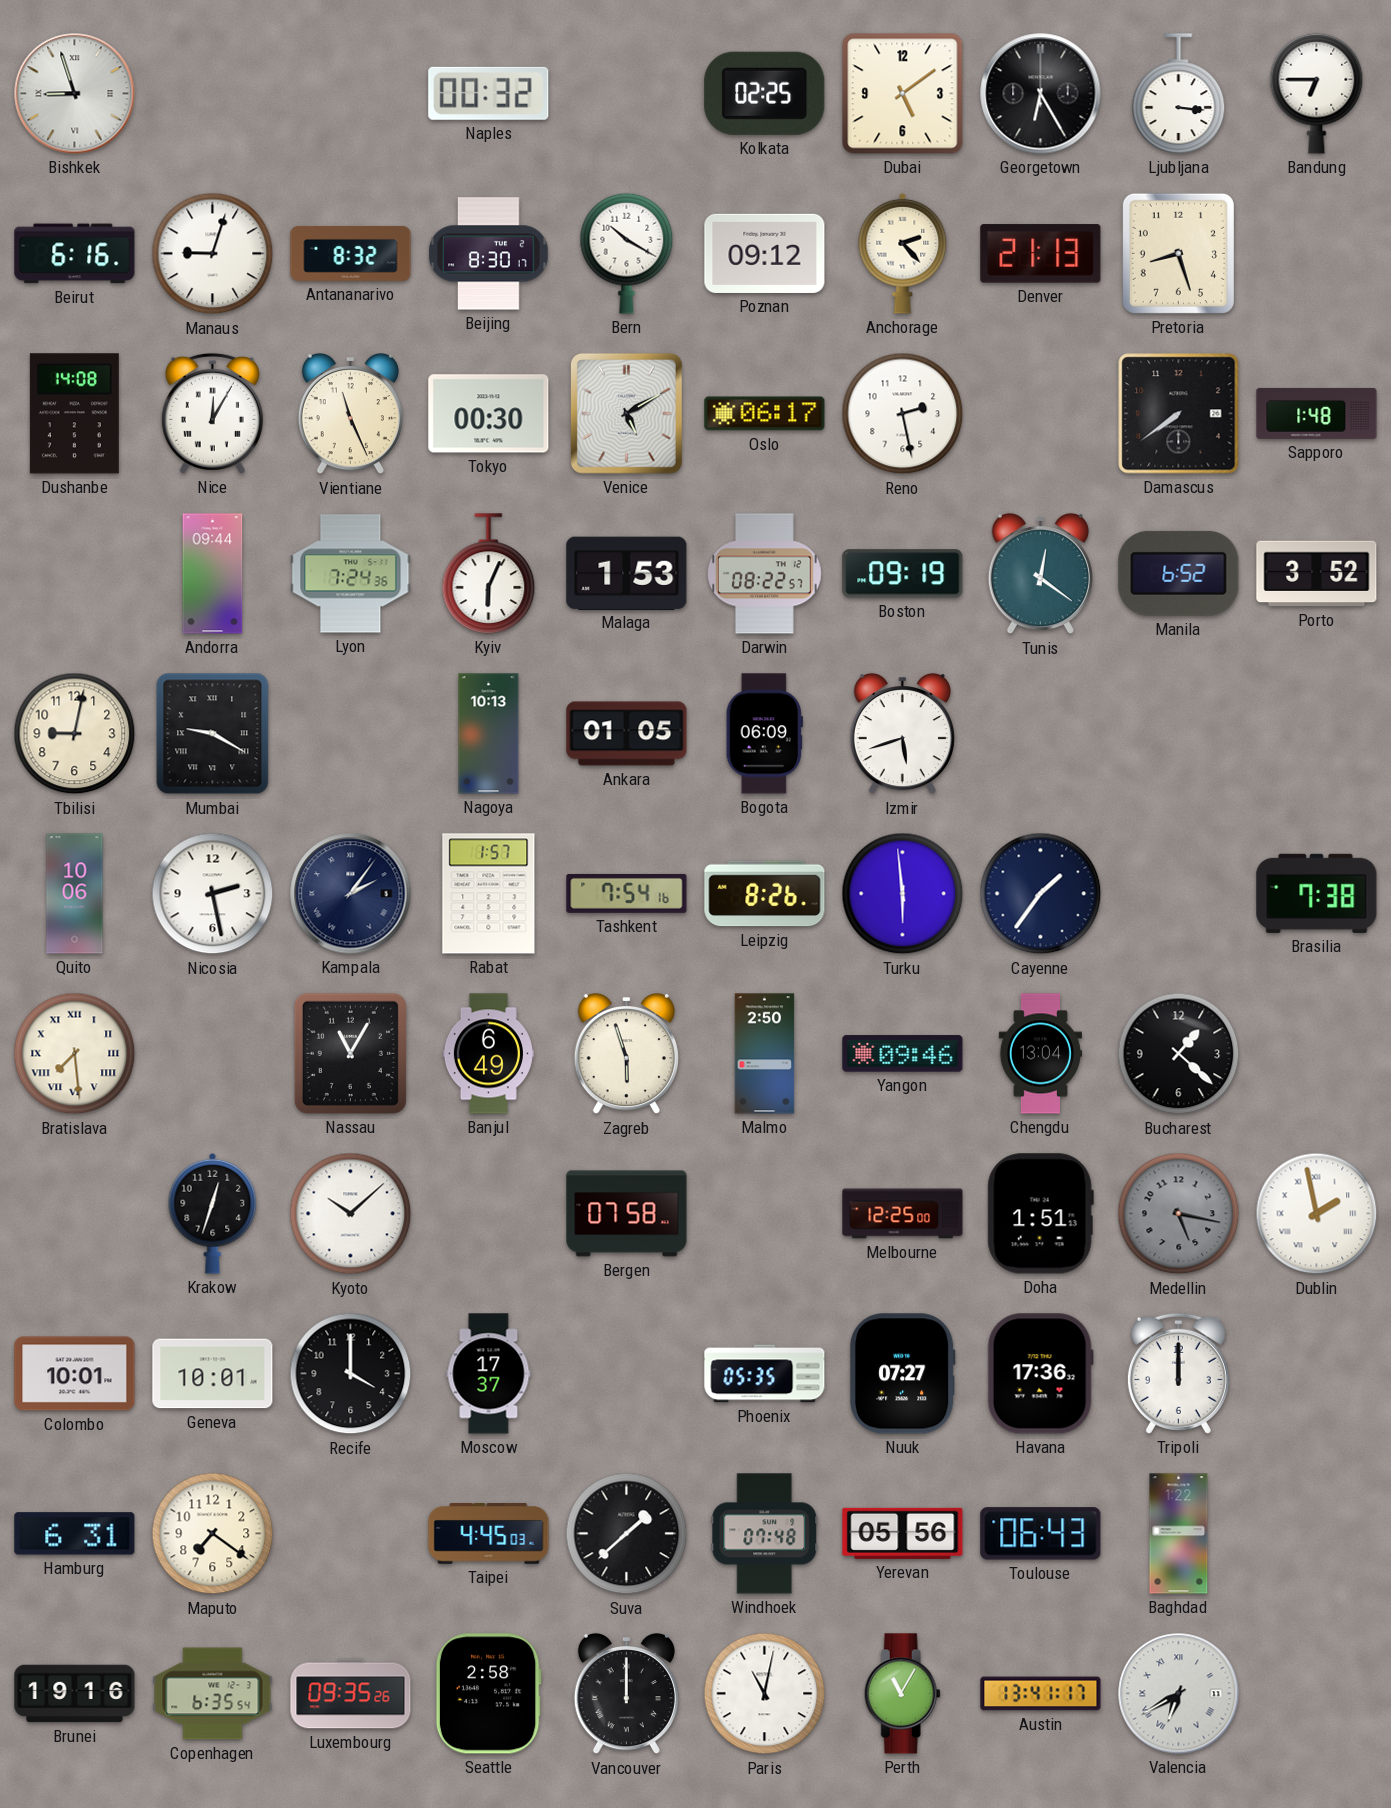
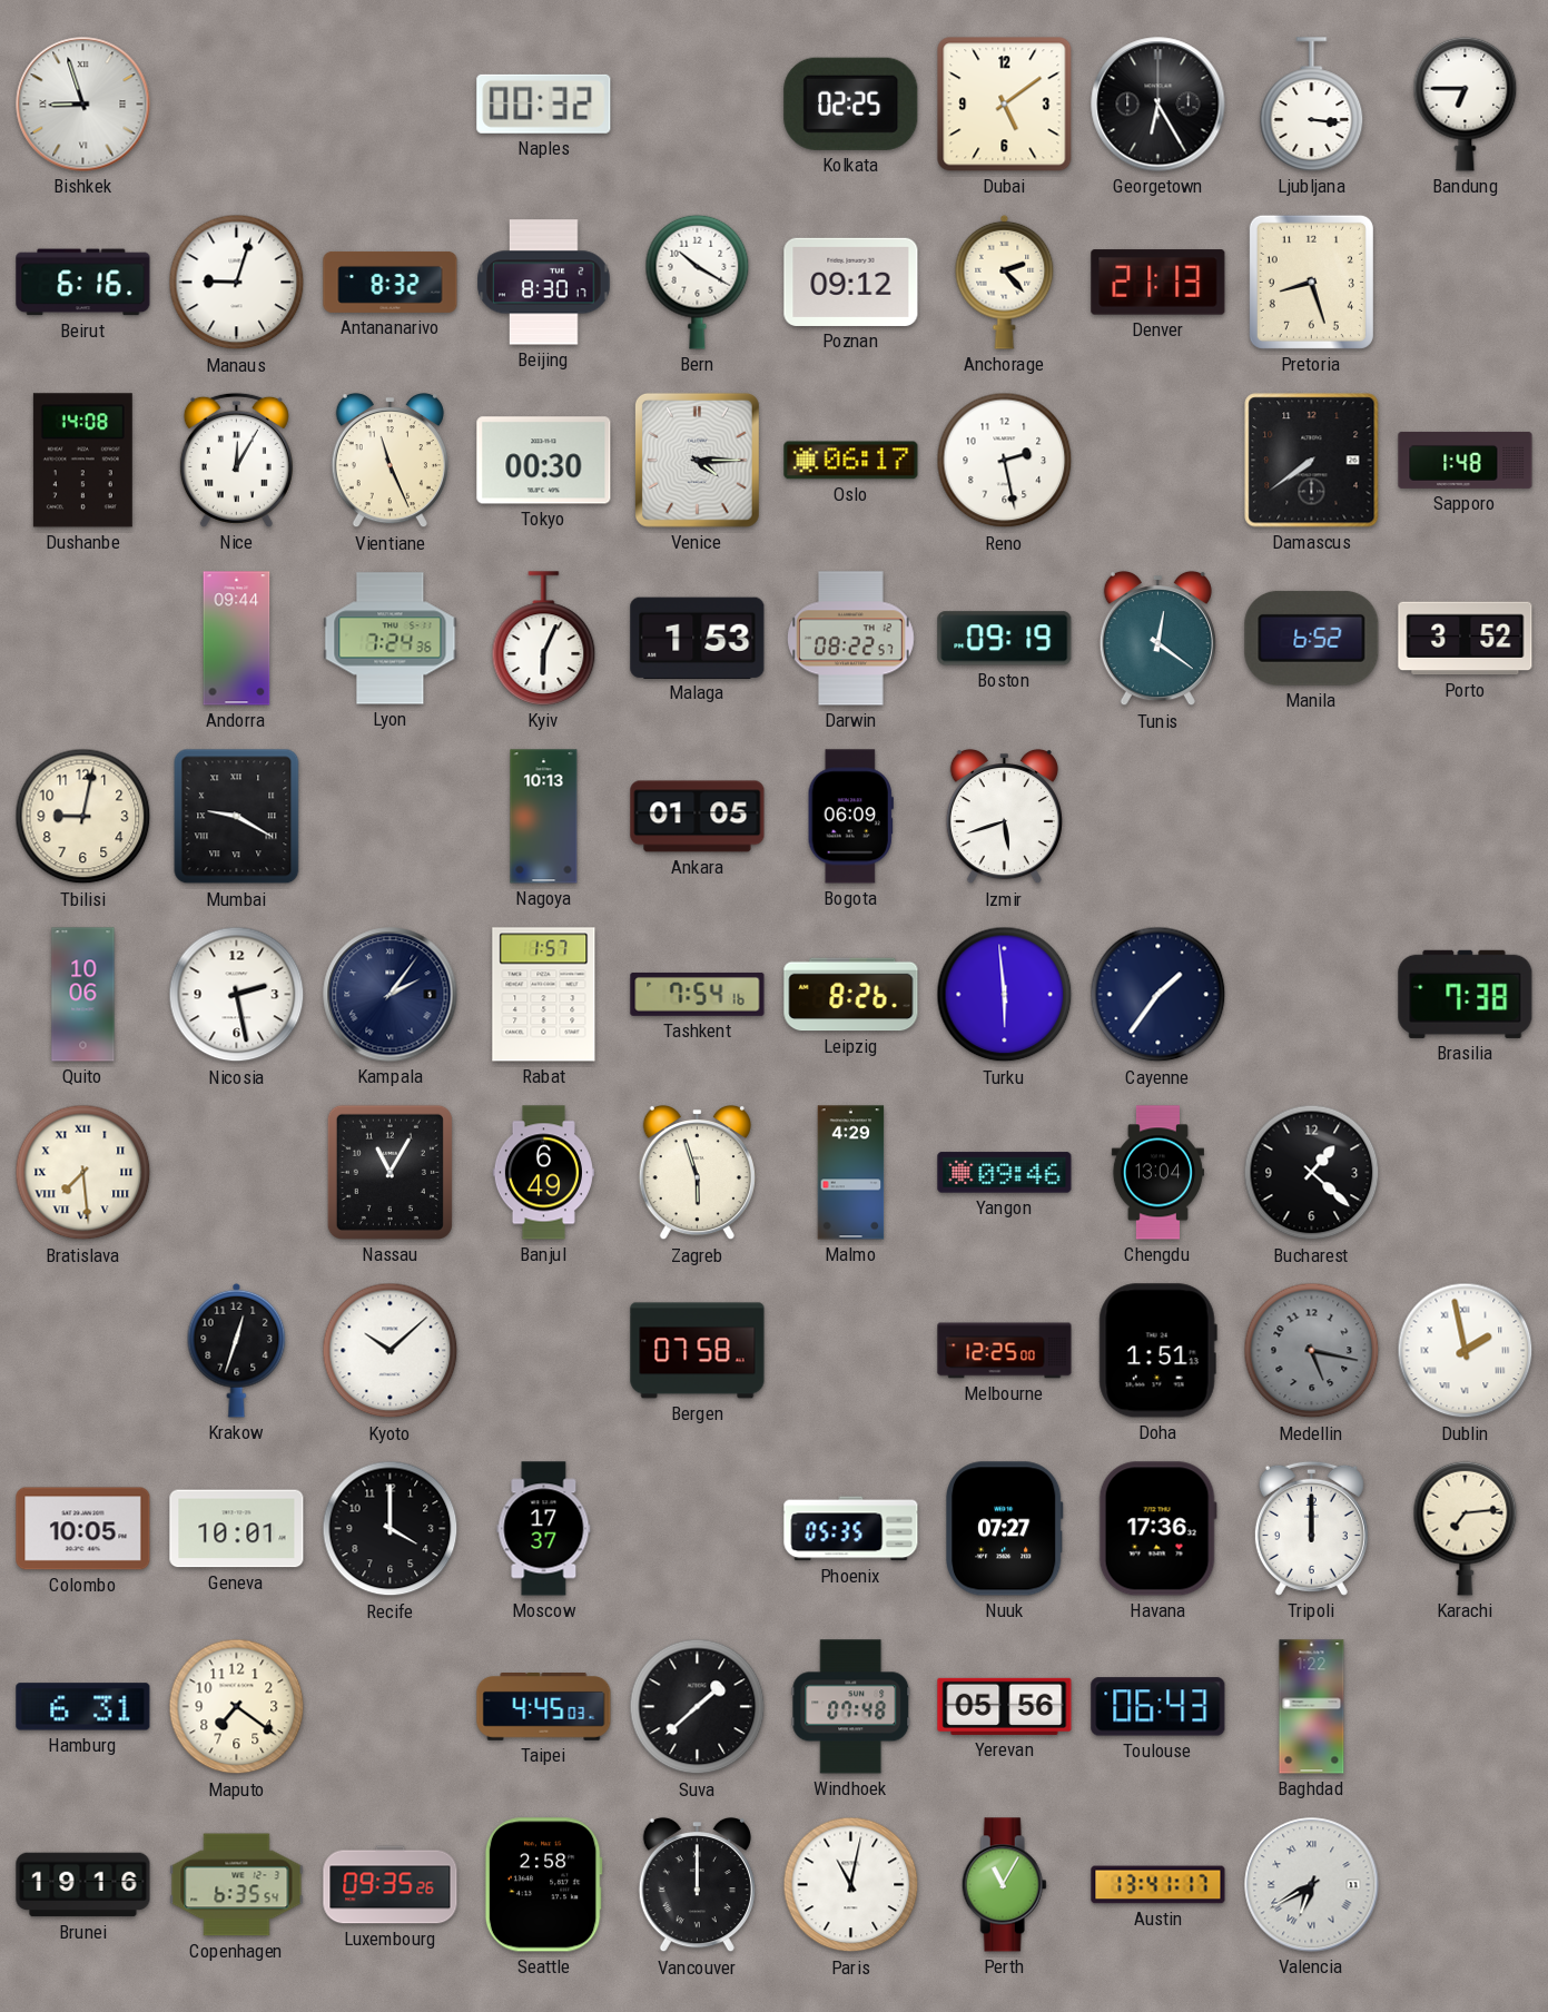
Venice: 5:10 -> 4:15 (697, 460)
Malmo: 2:50 -> 4:29 (851, 1173)
Colombo: 10:01 -> 10:05 (83, 1529)
Karachi: none -> 7:14 (1466, 1528)
